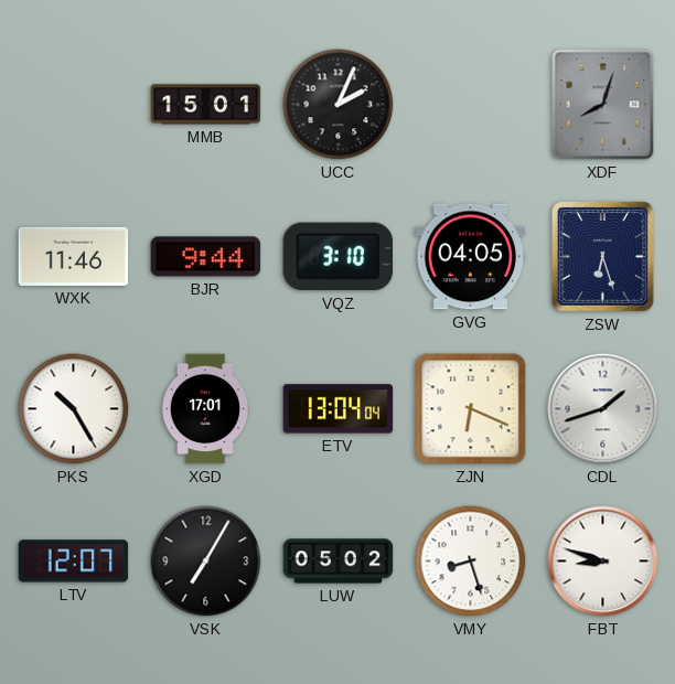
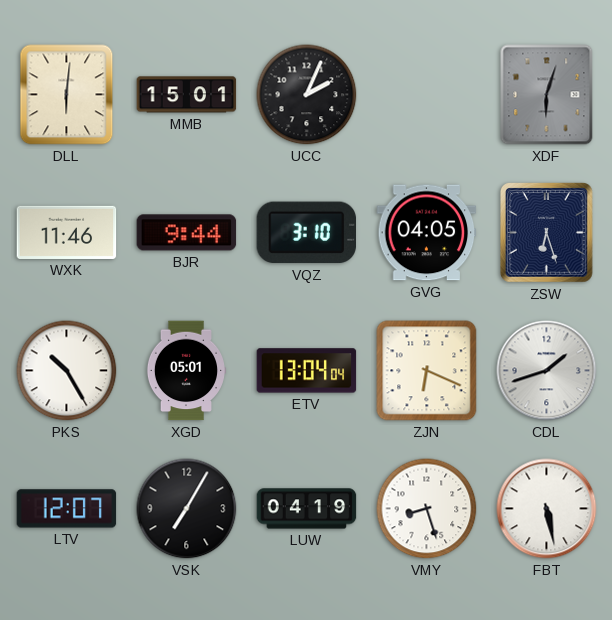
DLL: none -> 6:01 (67, 95)
XDF: 8:03 -> 6:03 (547, 95)
XGD: 17:01 -> 05:01 (186, 371)
LUW: 05:02 -> 04:19 (307, 509)
FBT: 8:48 -> 5:28 (547, 509)
